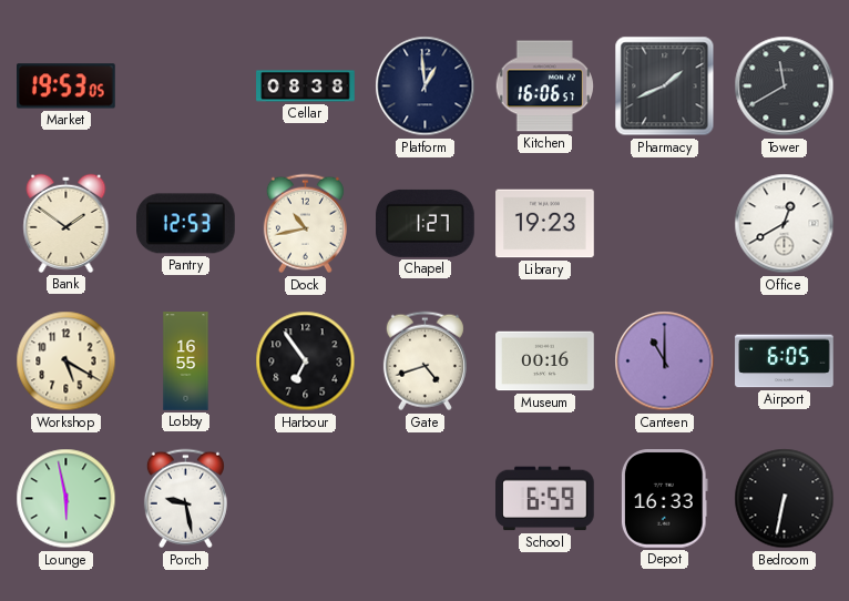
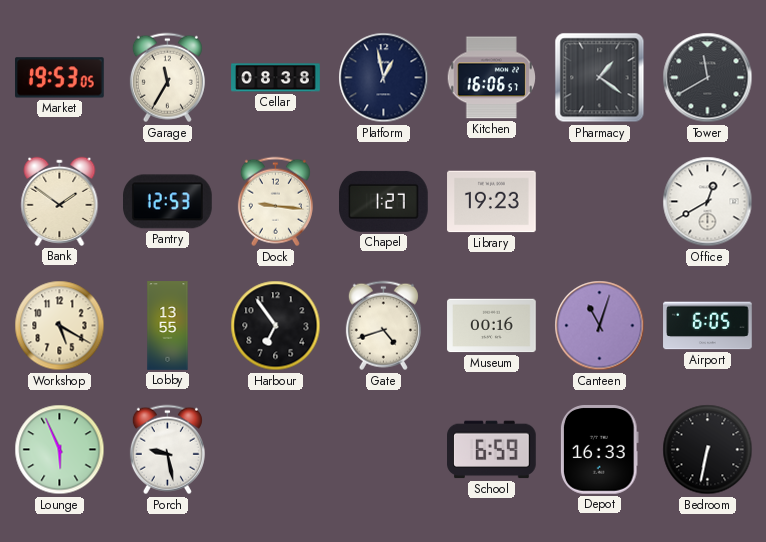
Garage: none -> 11:35 (167, 78)
Platform: 12:59 -> 12:58 (384, 78)
Pharmacy: 1:41 -> 1:21 (600, 78)
Dock: 10:43 -> 9:16 (275, 202)
Lobby: 16:55 -> 13:55 (168, 326)
Canteen: 11:00 -> 11:03 (600, 326)
Lounge: 5:58 -> 5:56 (60, 450)
